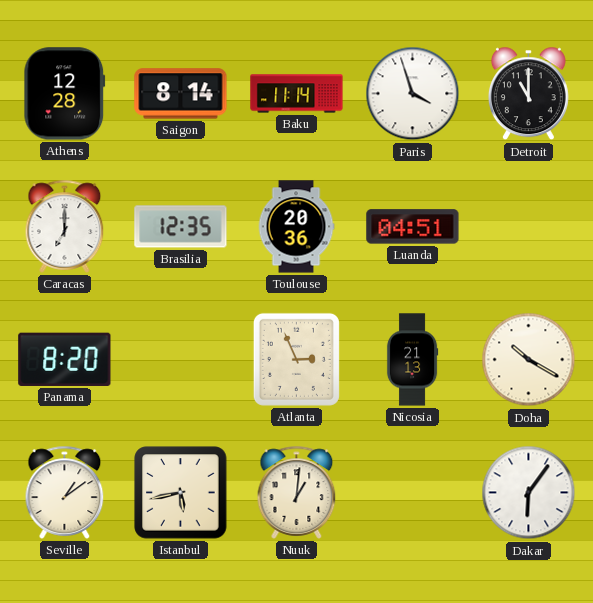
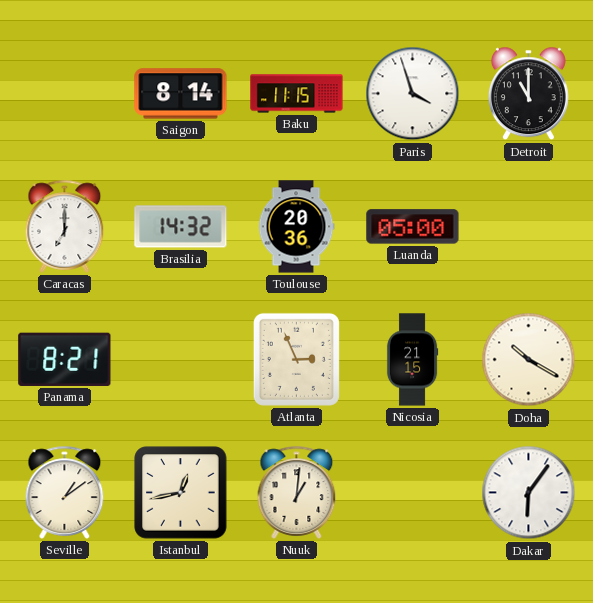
Athens: 12:28 -> none (65, 94)
Baku: 11:14 -> 11:15 (297, 94)
Brasilia: 12:35 -> 14:32 (181, 227)
Luanda: 04:51 -> 05:00 (413, 227)
Panama: 8:20 -> 8:21 (65, 359)
Nicosia: 21:13 -> 21:15 (412, 360)
Istanbul: 5:43 -> 12:43 (181, 493)
